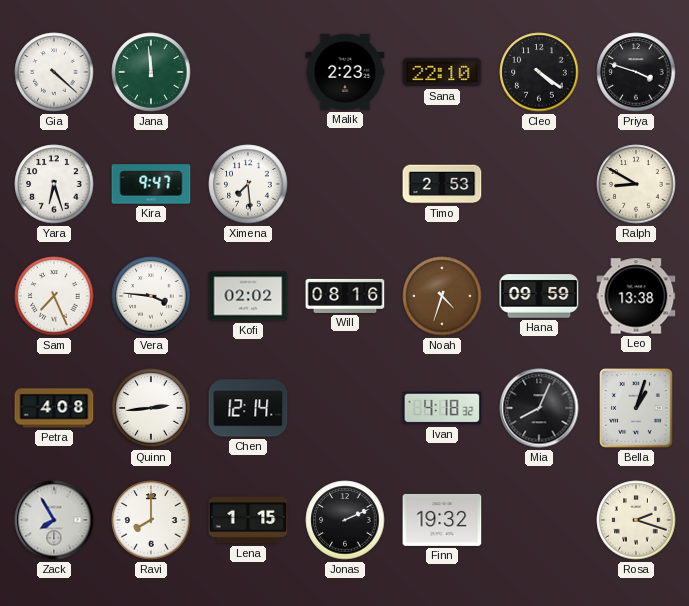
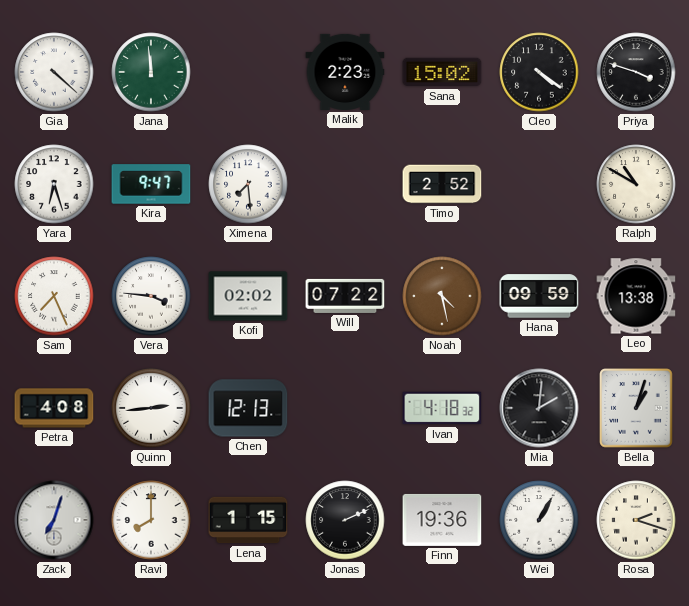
Sana: 22:10 -> 15:02 (442, 72)
Timo: 2:53 -> 2:52 (442, 184)
Ralph: 8:50 -> 10:50 (636, 184)
Will: 08:16 -> 07:22 (345, 296)
Noah: 4:33 -> 4:28 (442, 296)
Chen: 12:14 -> 12:13 (248, 408)
Mia: 8:04 -> 2:01 (539, 408)
Zack: 7:55 -> 7:03 (54, 520)
Finn: 19:32 -> 19:36 (442, 520)
Wei: none -> 1:05 (539, 520)
